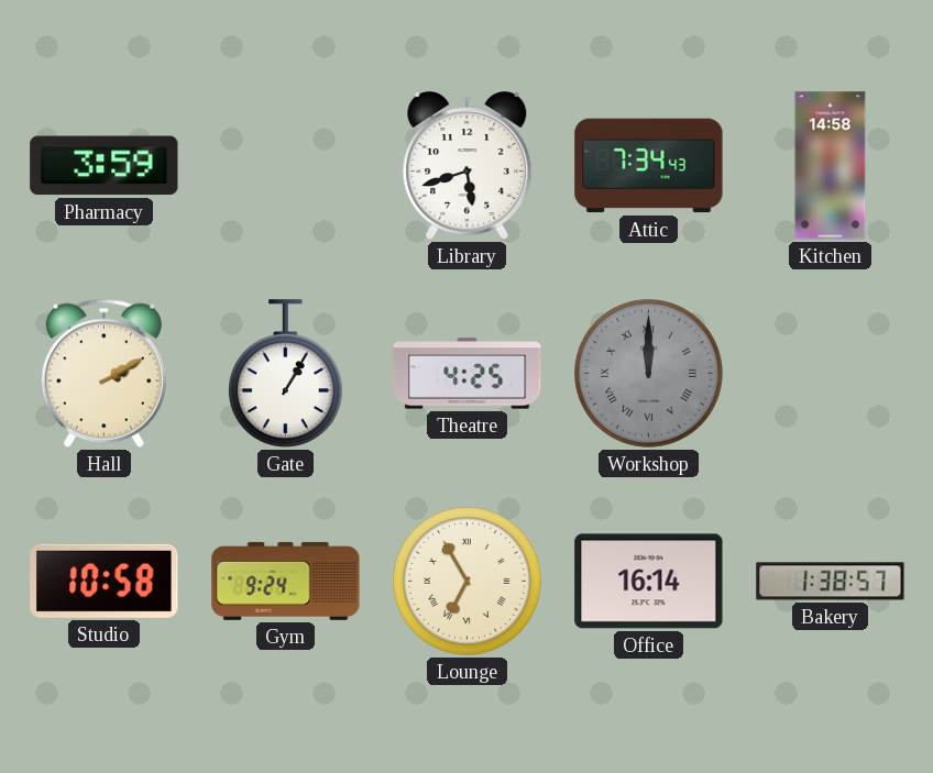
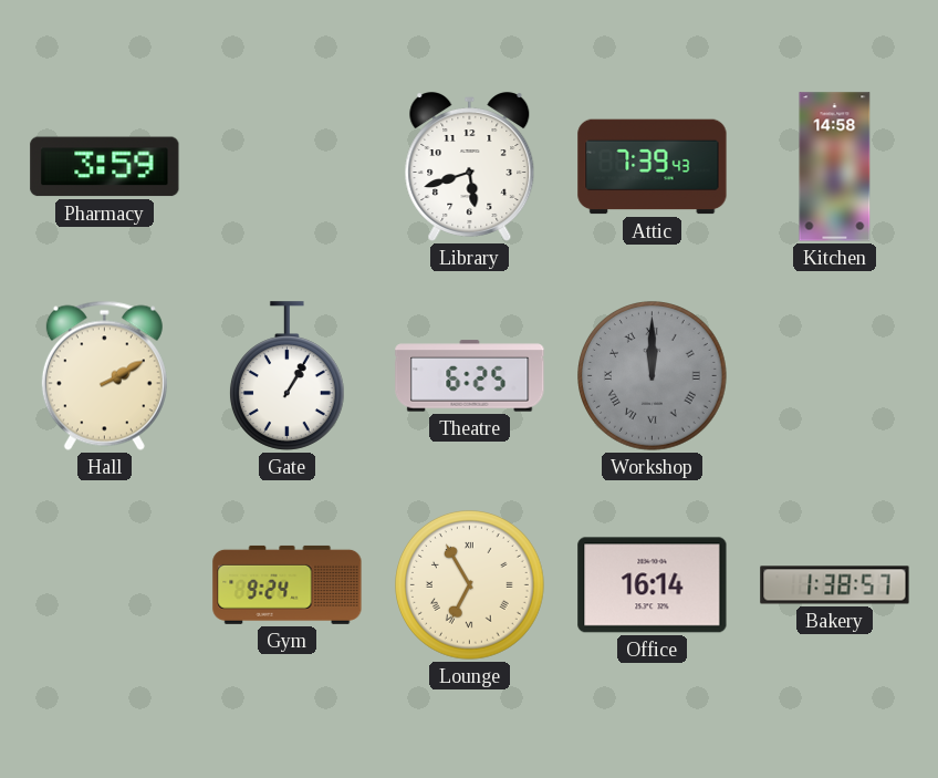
Attic: 7:34 -> 7:39 (653, 167)
Theatre: 4:25 -> 6:25 (470, 376)
Studio: 10:58 -> none (105, 581)
